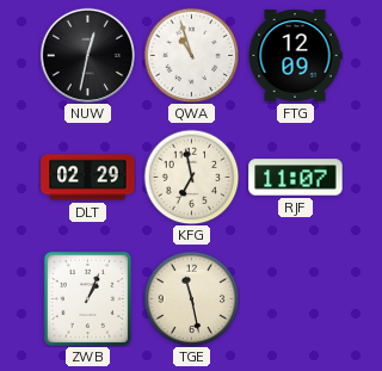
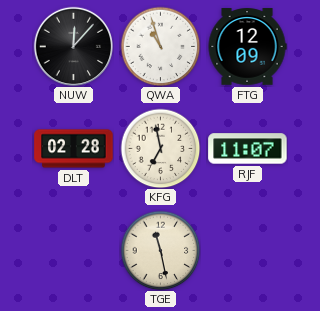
NUW: 12:32 -> 12:07 (73, 46)
DLT: 02:29 -> 02:28 (74, 149)
ZWB: 1:04 -> none (87, 298)
